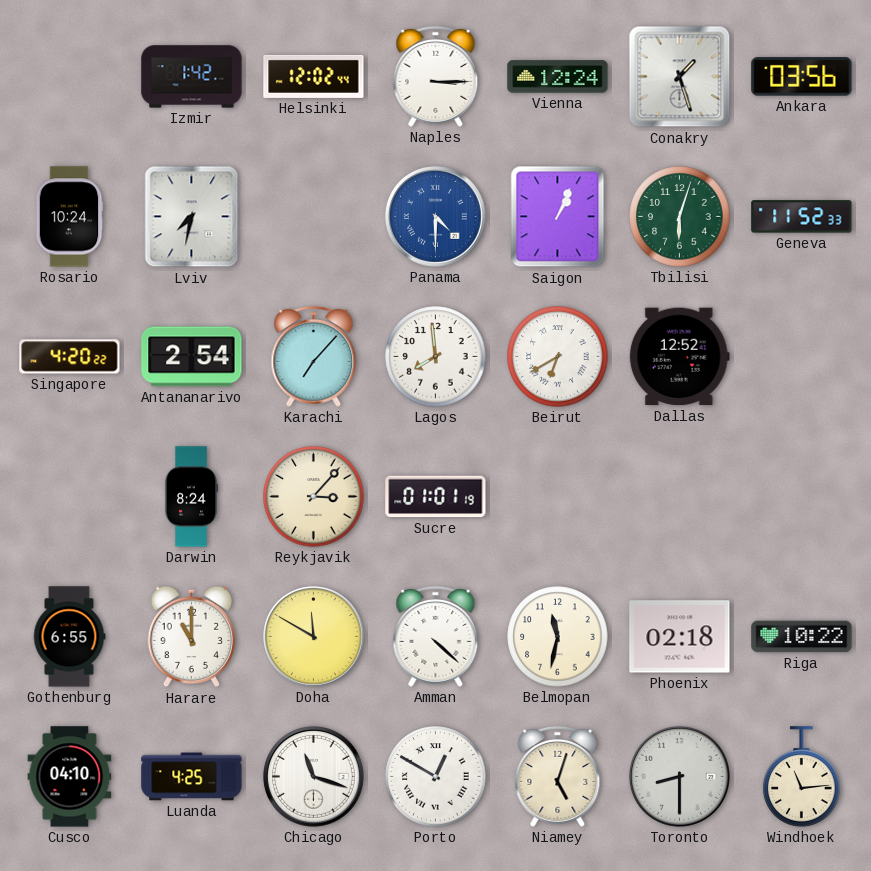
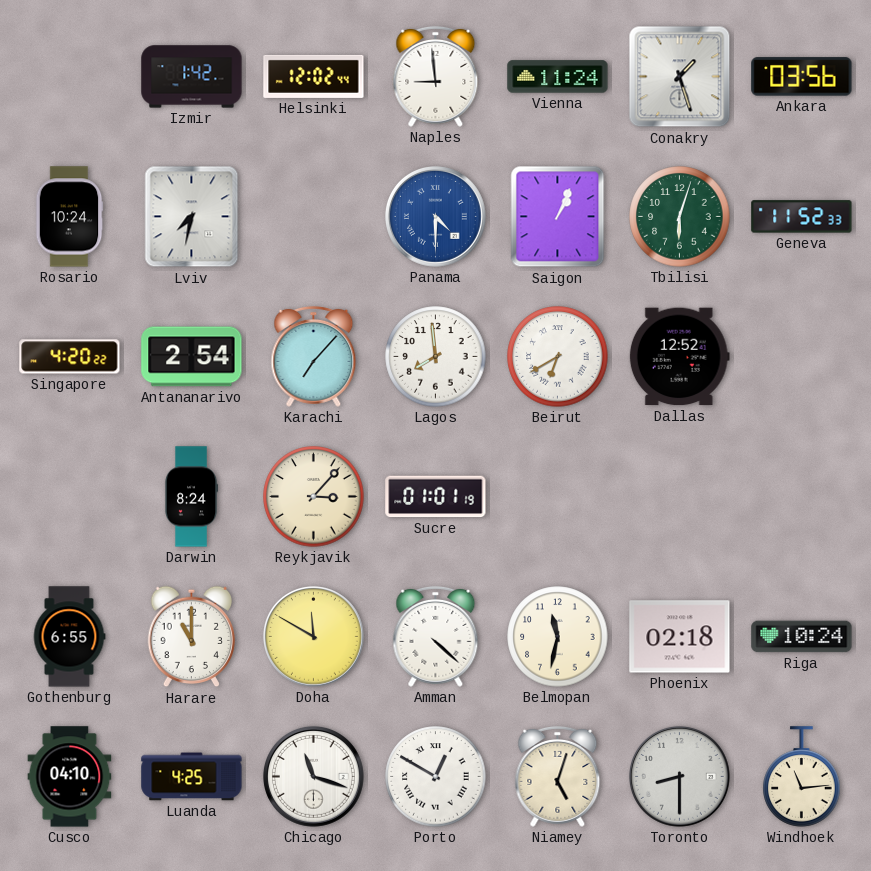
Naples: 3:15 -> 8:59 (436, 76)
Vienna: 12:24 -> 11:24 (558, 77)
Riga: 10:22 -> 10:24 (802, 637)
